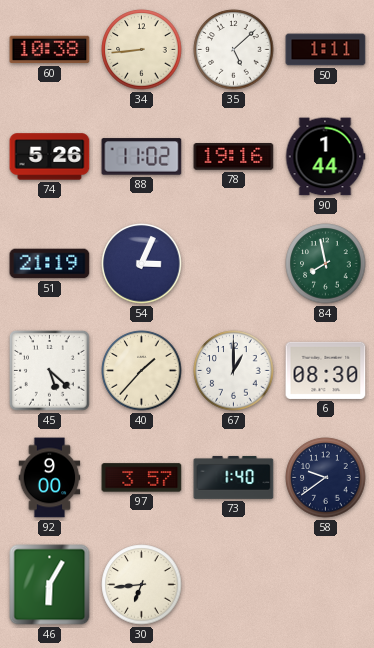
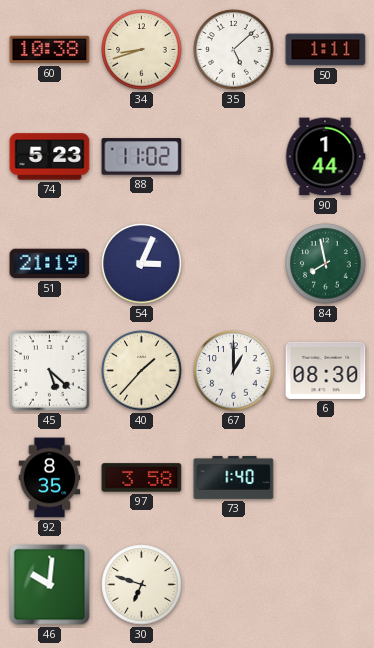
34: 8:44 -> 8:42 (142, 50)
74: 5:26 -> 5:23 (50, 157)
78: 19:16 -> none (234, 157)
92: 9:00 -> 8:35 (50, 478)
97: 3:57 -> 3:58 (142, 478)
58: 9:39 -> none (326, 478)
46: 6:05 -> 10:01 (50, 585)
30: 6:44 -> 6:48 (142, 585)
